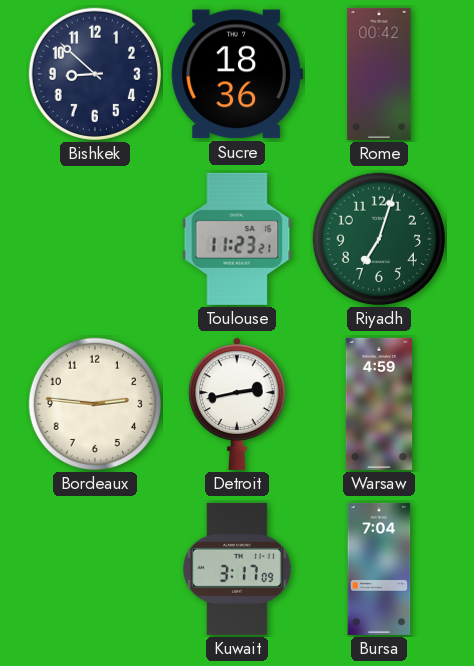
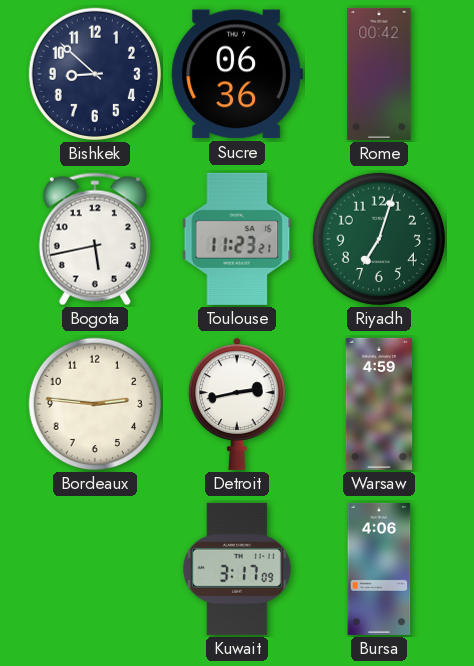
Sucre: 18:36 -> 06:36 (237, 74)
Bogota: none -> 5:43 (95, 239)
Bursa: 7:04 -> 4:06 (379, 569)
